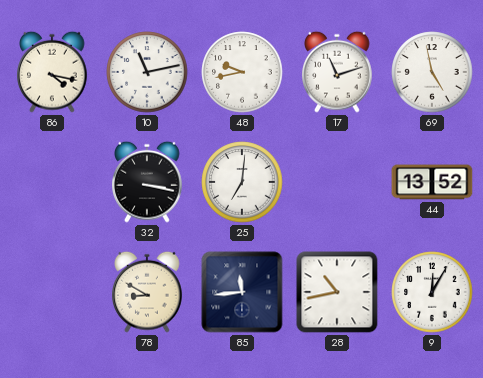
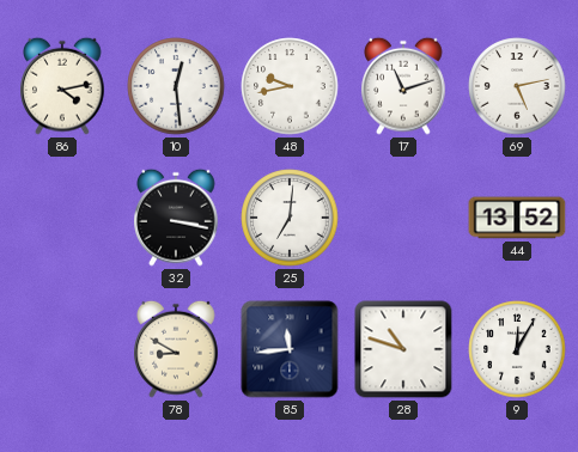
86: 4:17 -> 4:13 (62, 86)
10: 11:13 -> 12:29 (176, 86)
69: 4:58 -> 5:13 (517, 86)
28: 10:43 -> 10:48 (403, 349)
